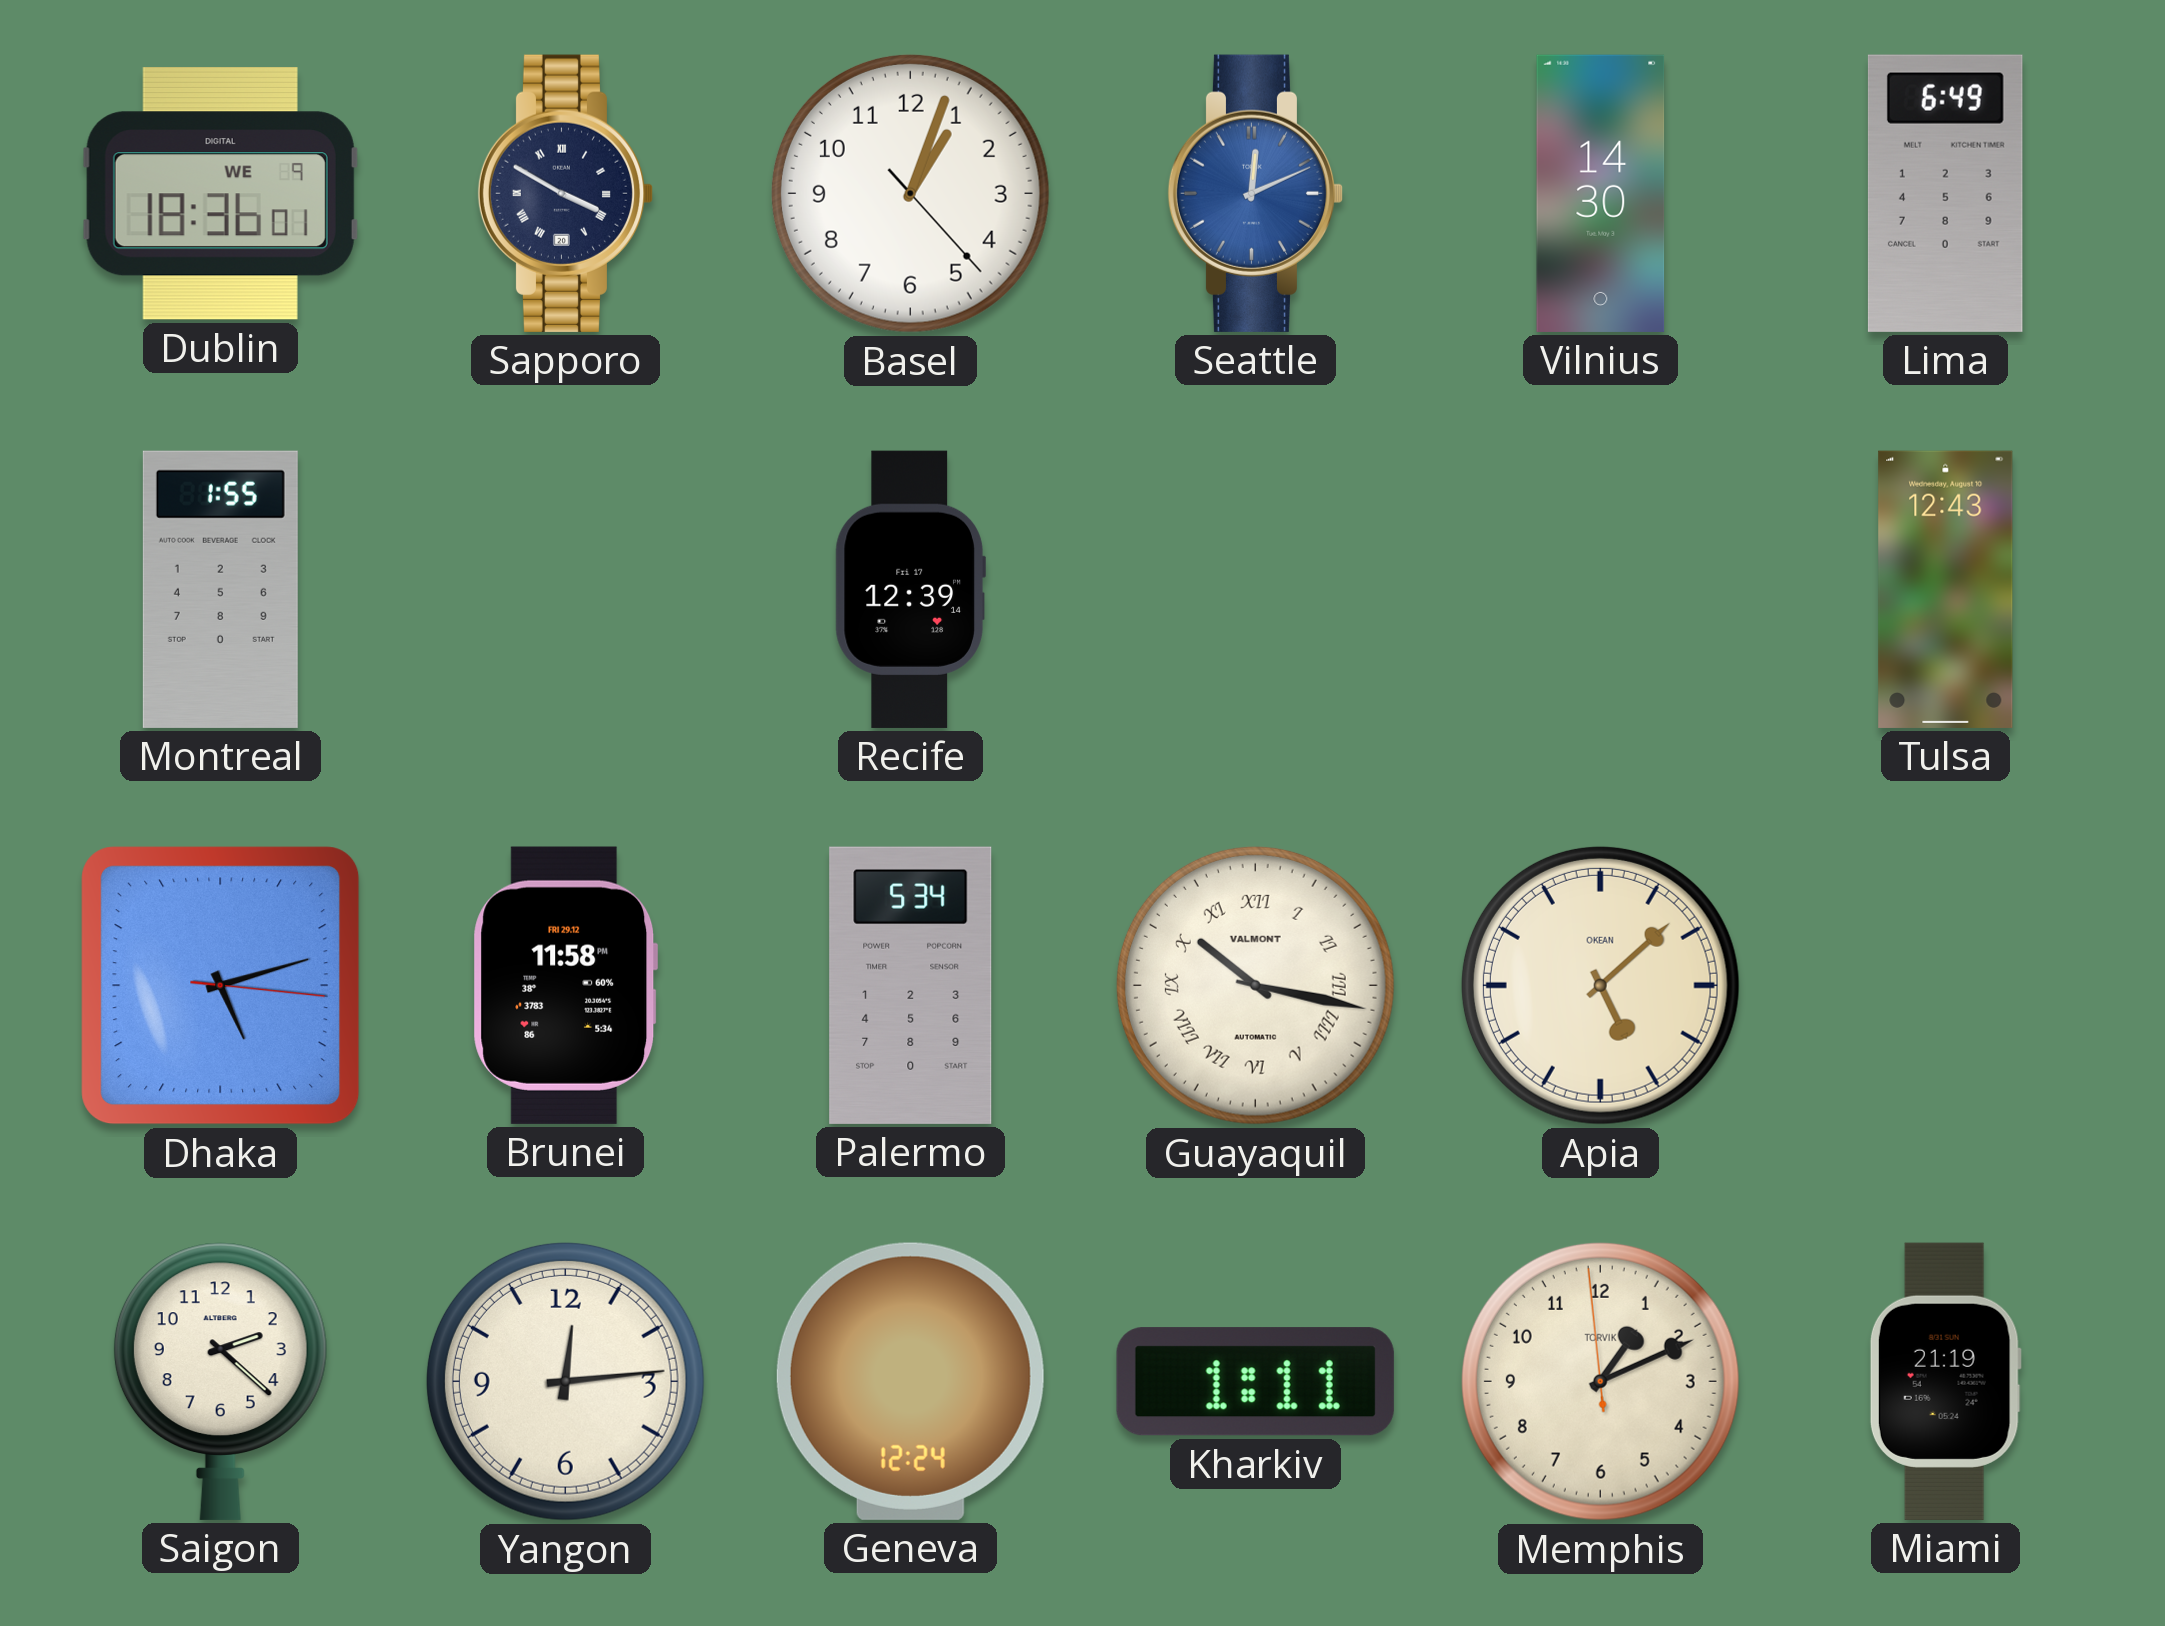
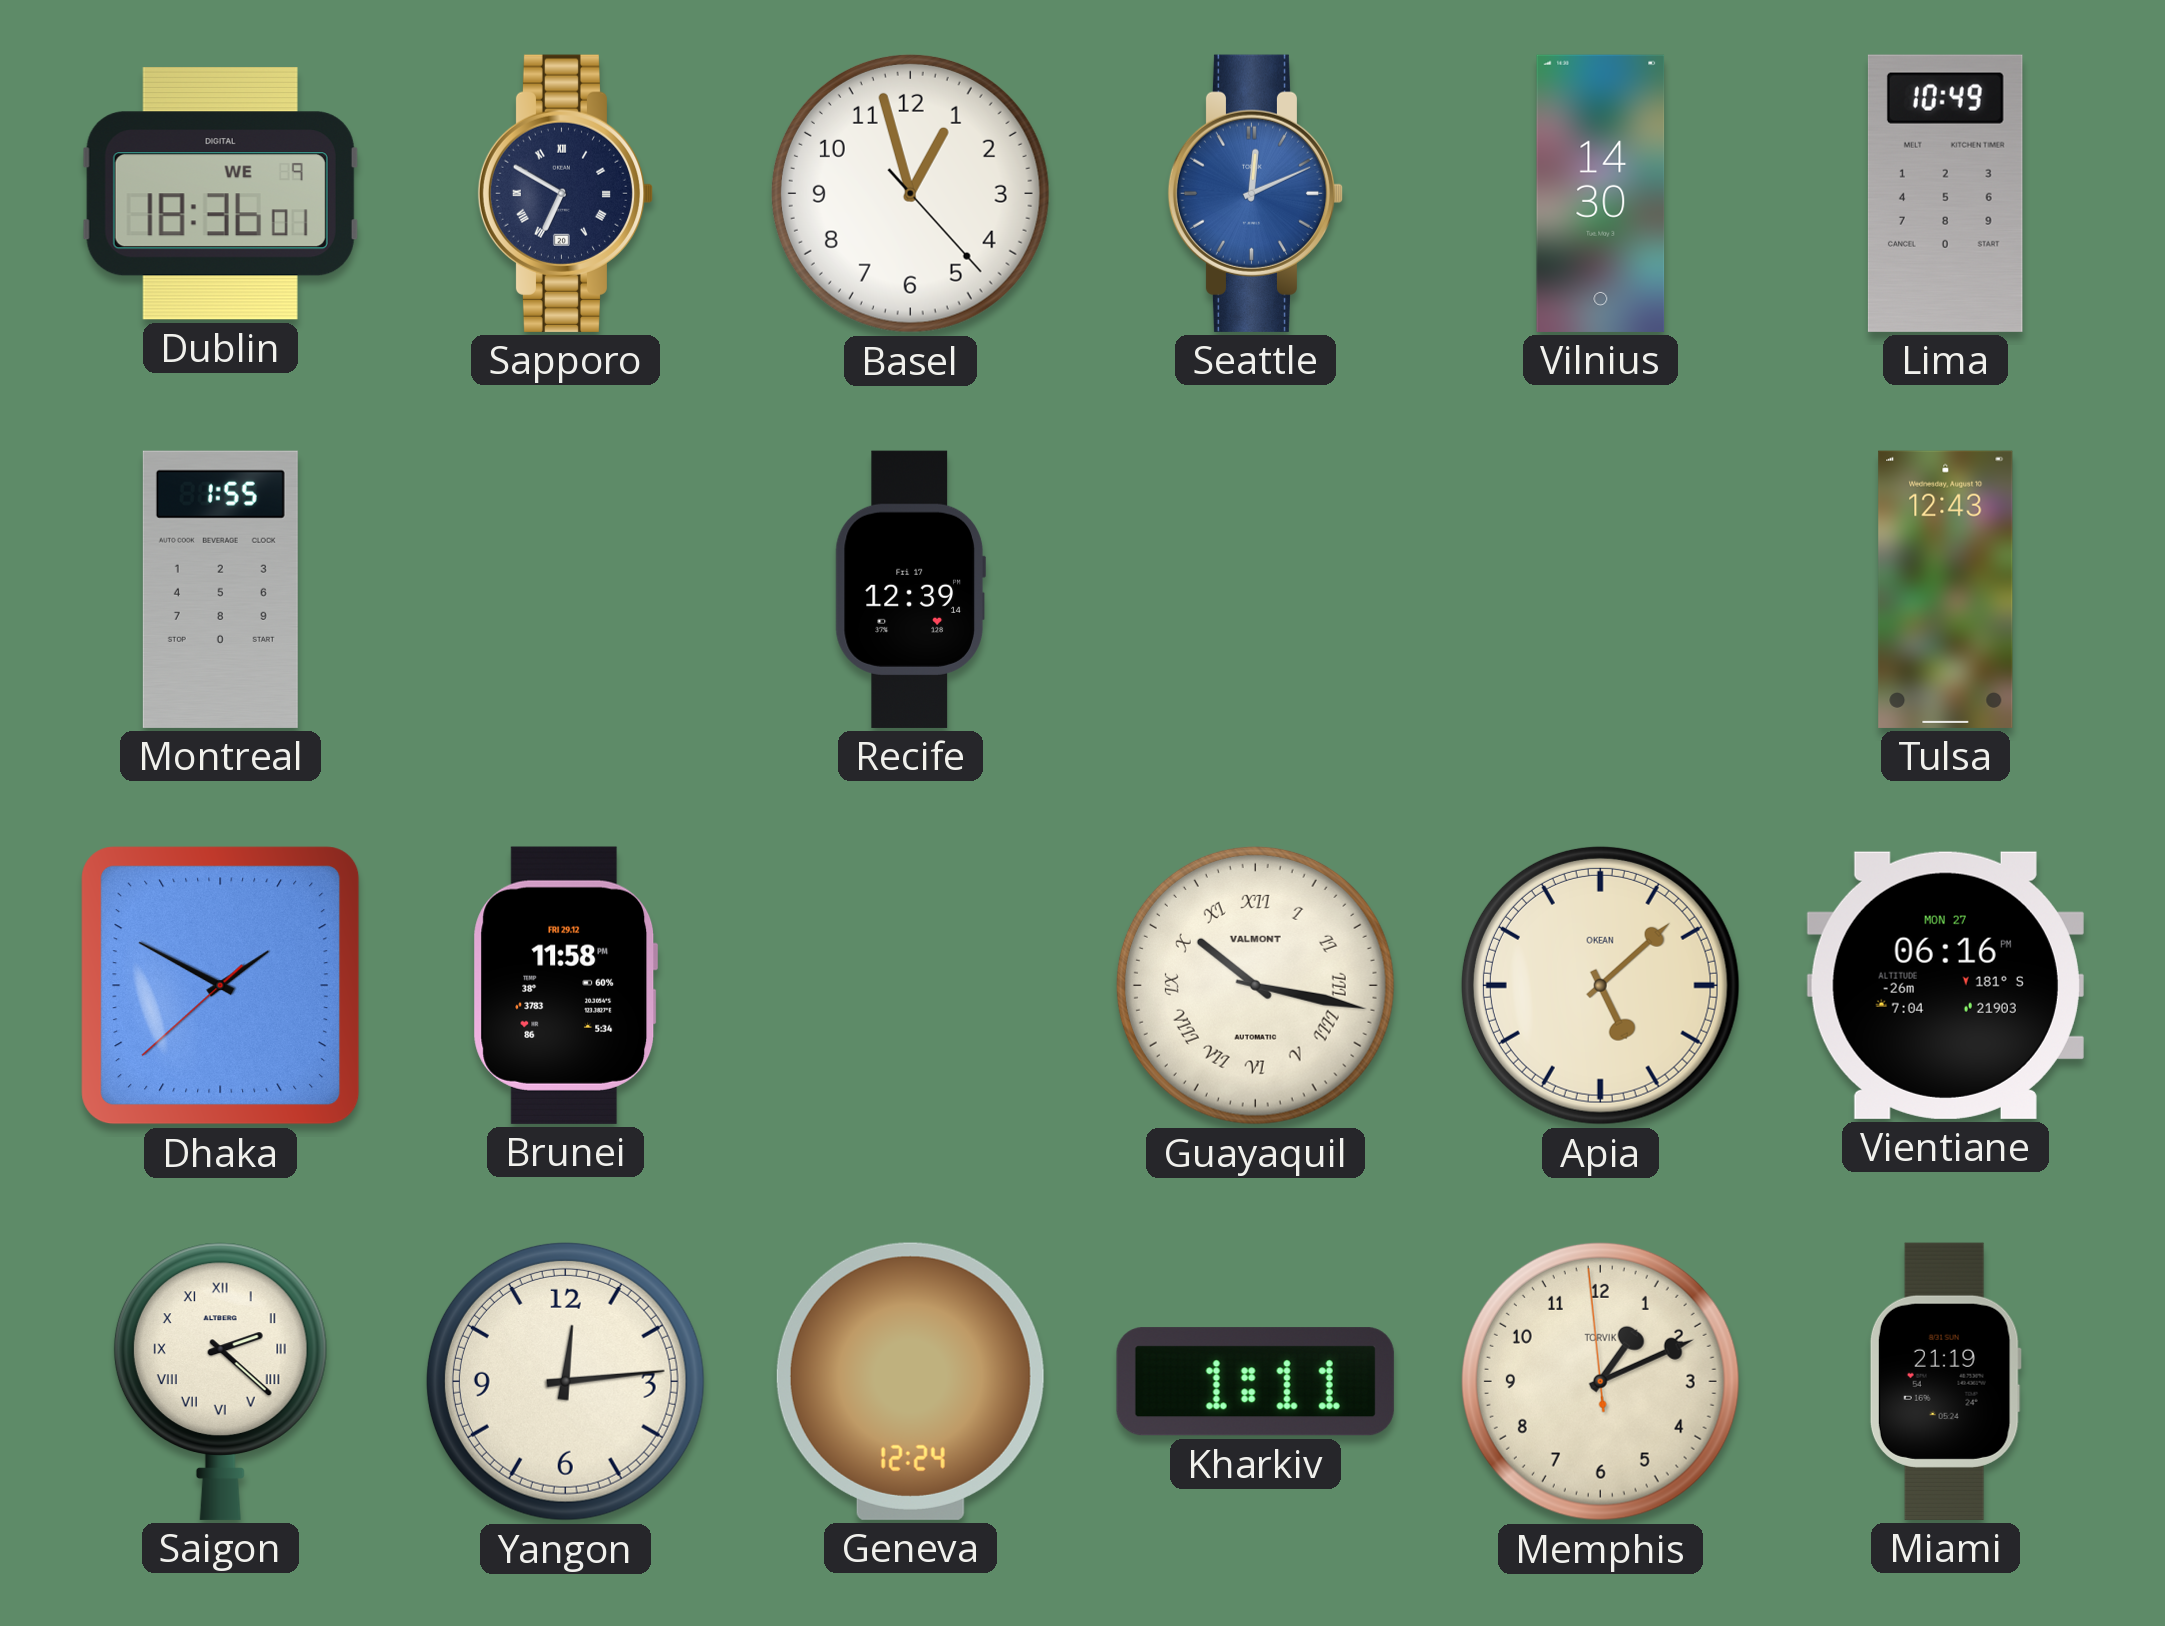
Sapporo: 3:50 -> 6:50 (566, 193)
Basel: 1:03 -> 12:57 (910, 193)
Lima: 6:49 -> 10:49 (1945, 193)
Dhaka: 5:12 -> 1:49 (221, 986)
Palermo: 5:34 -> none (911, 985)
Vientiane: none -> 06:16 (1945, 985)
Saigon numerals: Arabic -> Roman (220, 1381)
